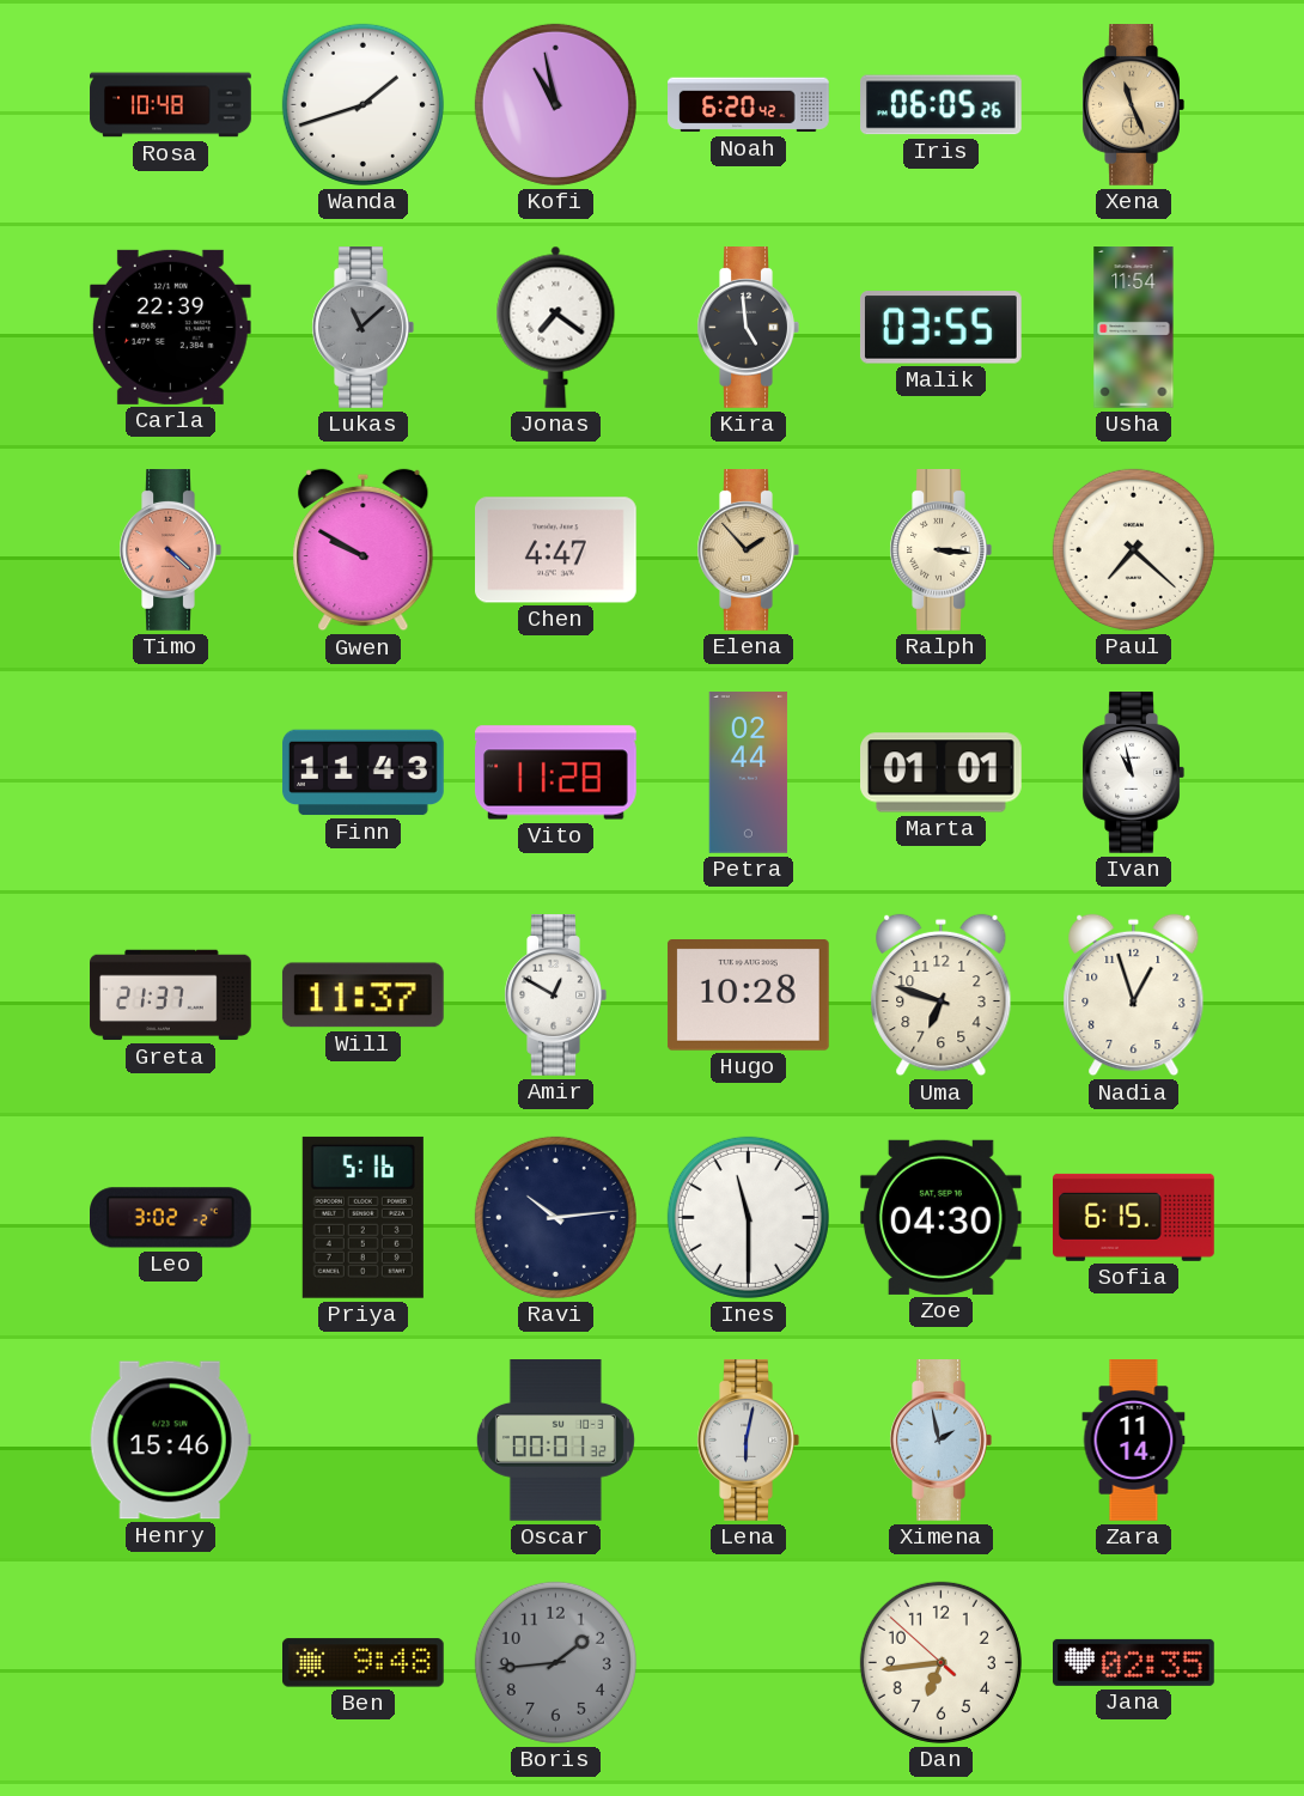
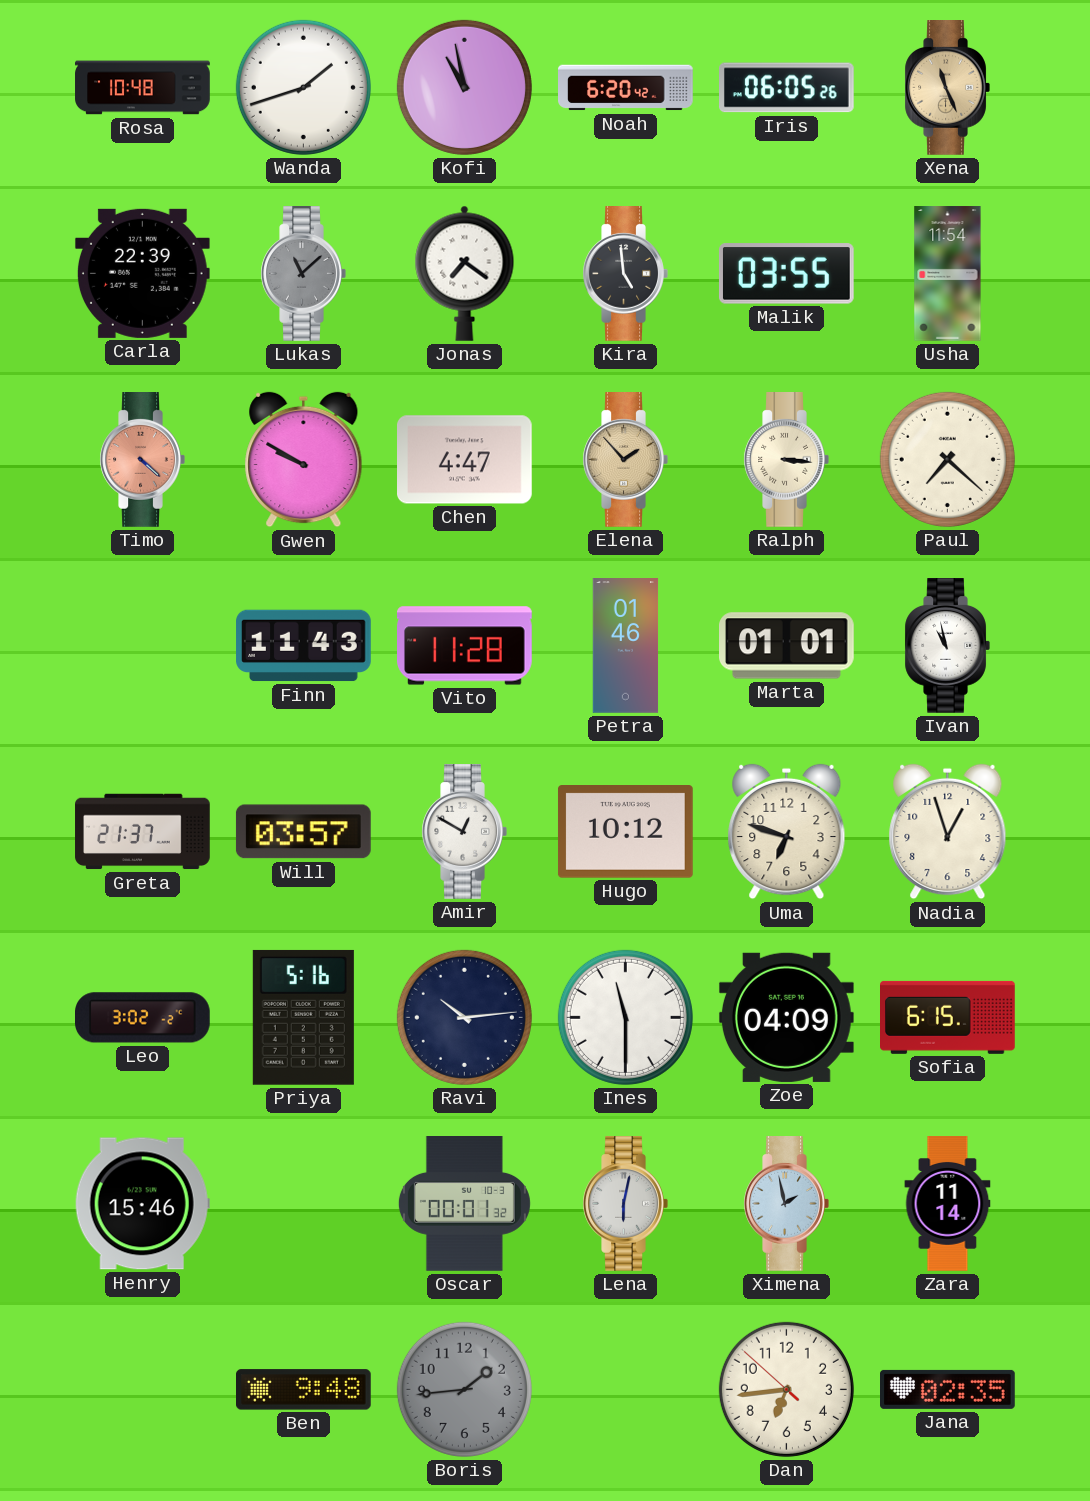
Petra: 02:44 -> 01:46 (626, 646)
Will: 11:37 -> 03:57 (303, 832)
Hugo: 10:28 -> 10:12 (625, 832)
Zoe: 04:30 -> 04:09 (786, 1017)
